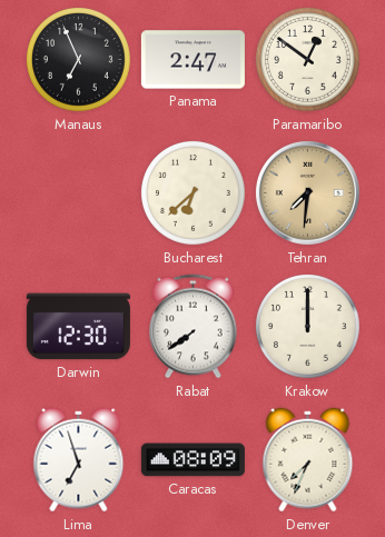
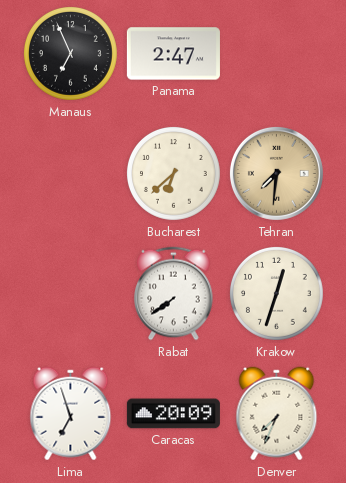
Paramaribo: 12:51 -> none (307, 59)
Darwin: 12:30 -> none (78, 327)
Krakow: 12:00 -> 12:33 (276, 293)
Caracas: 08:09 -> 20:09 (173, 414)
